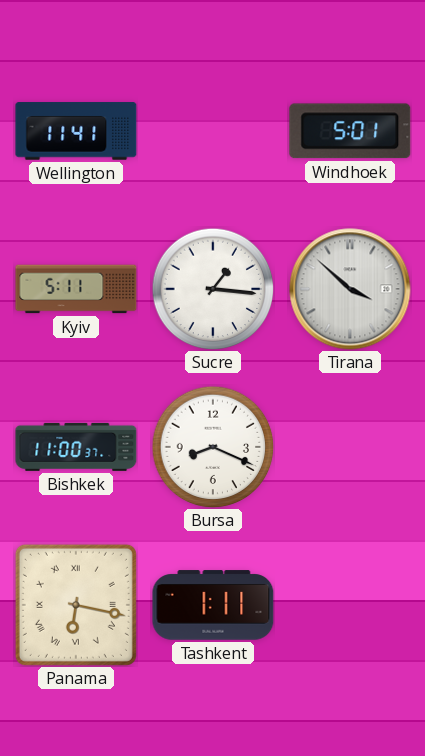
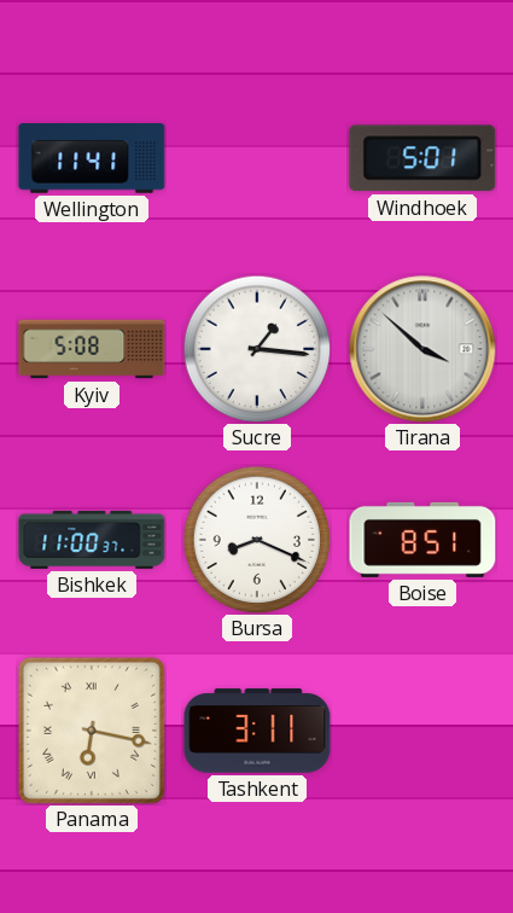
Kyiv: 5:11 -> 5:08 (92, 349)
Boise: none -> 8:51 (422, 540)
Tashkent: 1:11 -> 3:11 (257, 731)
